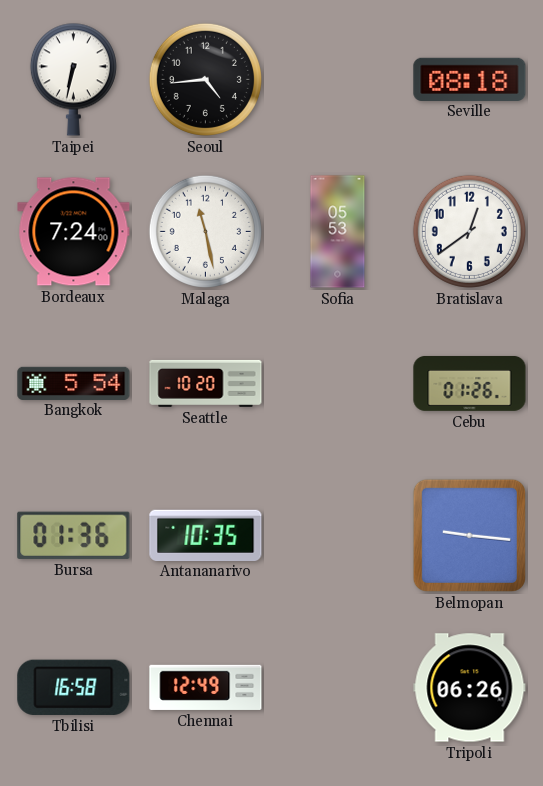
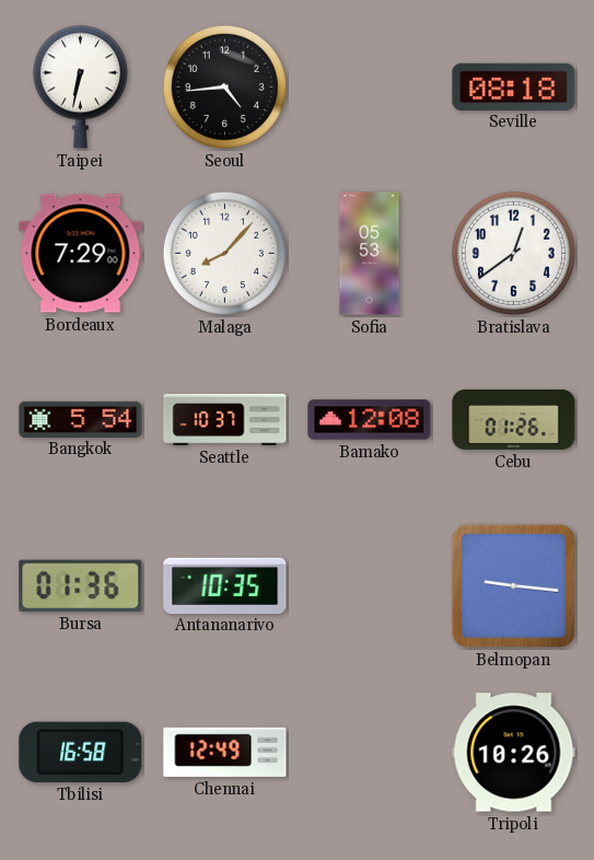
Bordeaux: 7:24 -> 7:29 (81, 254)
Malaga: 11:28 -> 8:07 (224, 253)
Seattle: 10:20 -> 10:37 (225, 419)
Bamako: none -> 12:08 (370, 420)
Tripoli: 06:26 -> 10:26 (514, 753)
